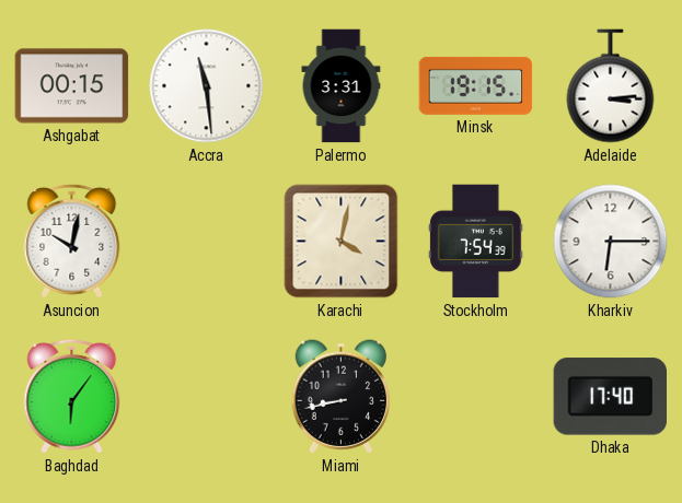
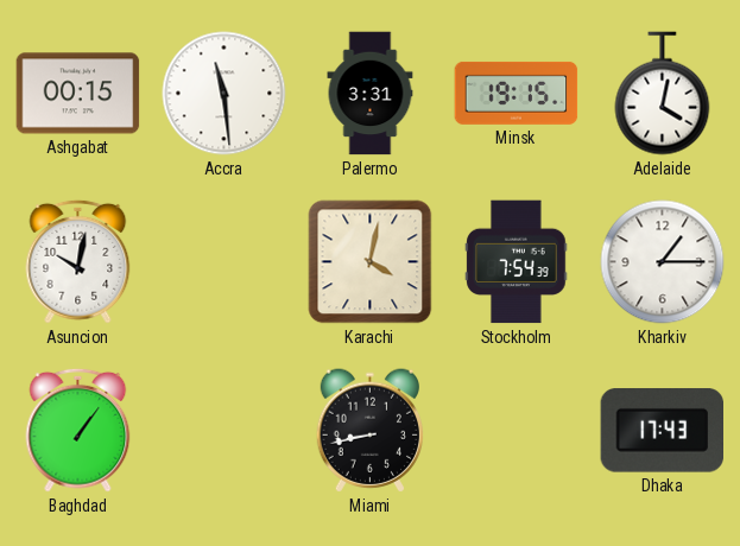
Adelaide: 3:14 -> 4:02 (663, 94)
Kharkiv: 6:15 -> 1:15 (663, 262)
Baghdad: 6:06 -> 1:06 (78, 430)
Dhaka: 17:40 -> 17:43 (662, 431)
